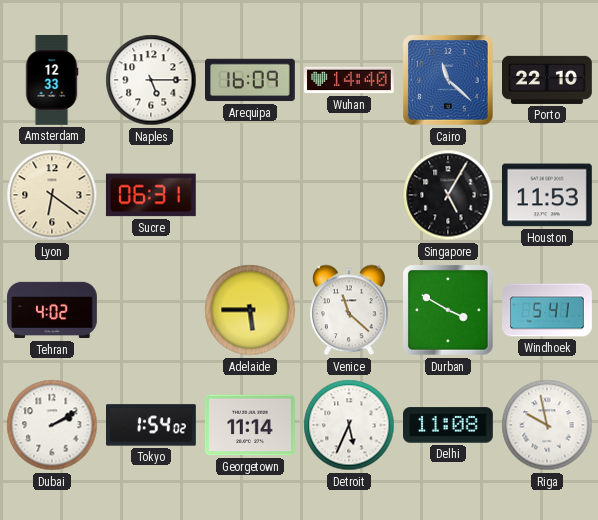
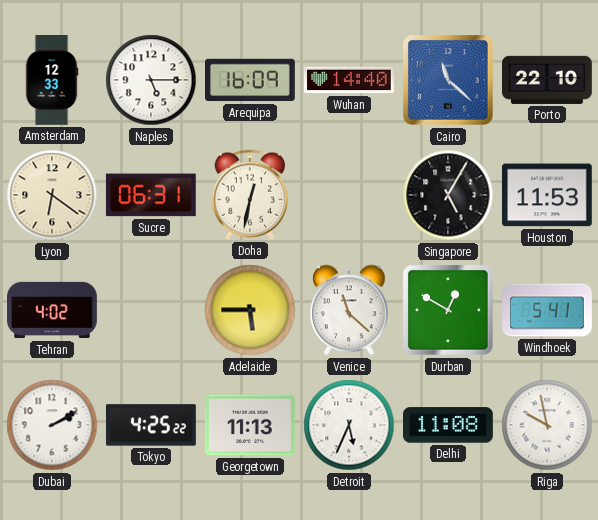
Doha: none -> 12:32 (250, 195)
Durban: 3:50 -> 12:50 (449, 311)
Tokyo: 1:54 -> 4:25 (152, 425)
Georgetown: 11:14 -> 11:13 (250, 425)
